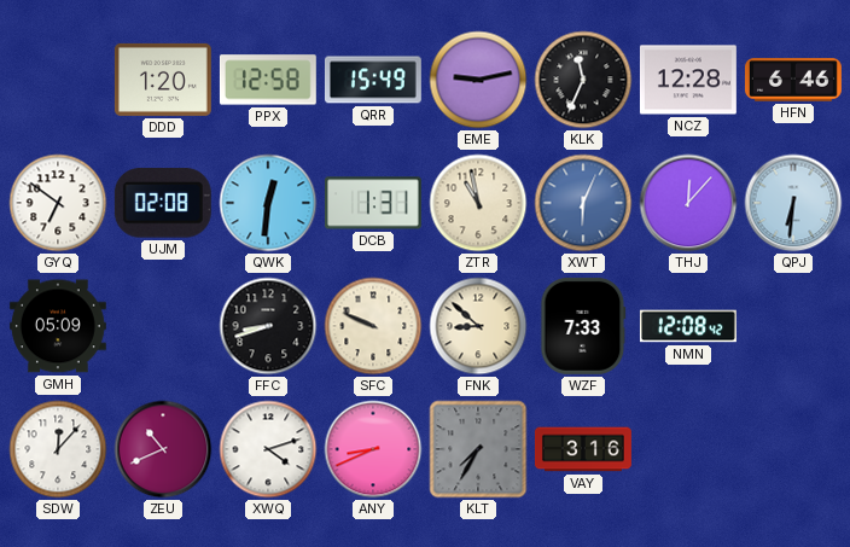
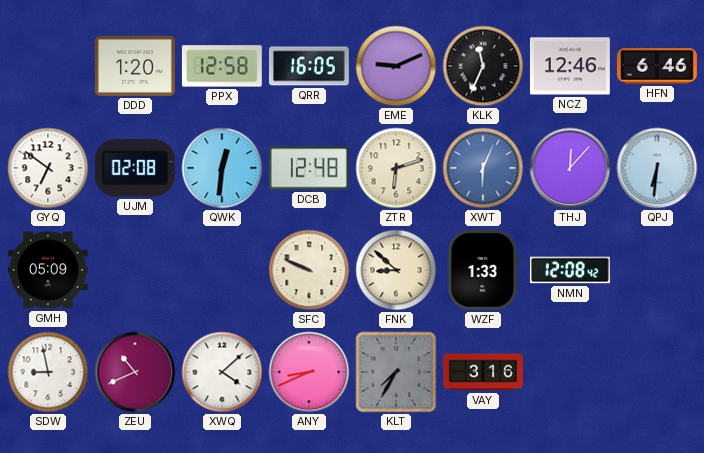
QRR: 15:49 -> 16:05 (309, 66)
EME: 9:13 -> 9:11 (396, 66)
NCZ: 12:28 -> 12:46 (570, 66)
DCB: 1:31 -> 12:48 (309, 168)
ZTR: 10:58 -> 6:12 (396, 168)
FFC: 8:42 -> none (268, 326)
WZF: 7:33 -> 1:33 (483, 270)
SDW: 12:07 -> 8:58 (48, 372)
XWQ: 4:12 -> 4:08 (222, 372)
